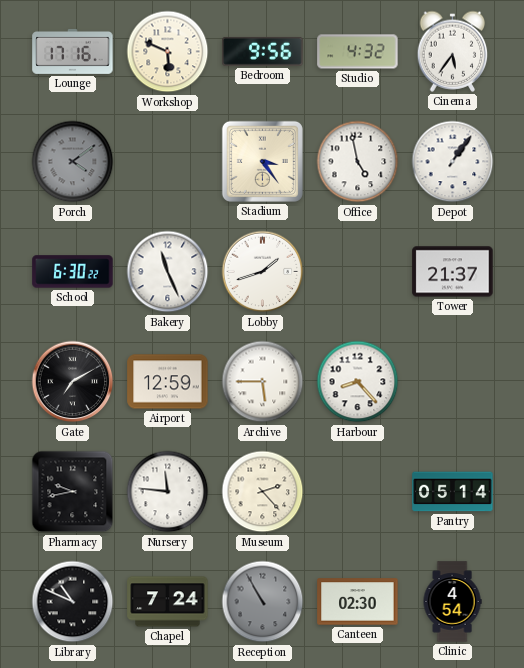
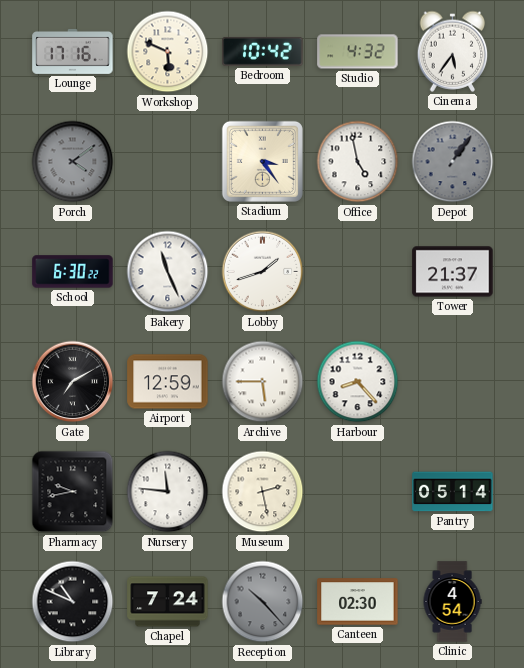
Bedroom: 9:56 -> 10:42 (263, 51)
Depot dial: white -> grey (453, 162)
Museum: 2:23 -> 2:28 (263, 492)
Reception: 10:55 -> 10:23 (263, 602)
